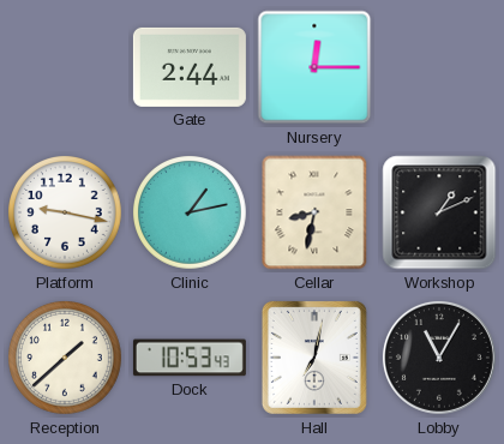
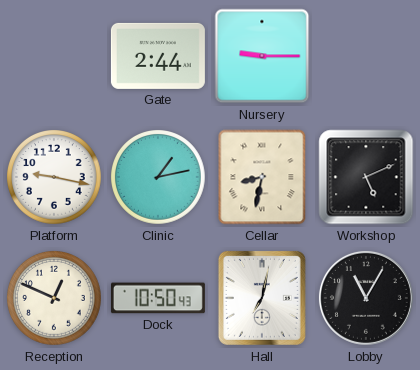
Nursery: 12:15 -> 9:15 (262, 56)
Workshop: 1:11 -> 5:11 (366, 177)
Reception: 1:38 -> 12:49 (55, 299)
Dock: 10:53 -> 10:50 (158, 298)
